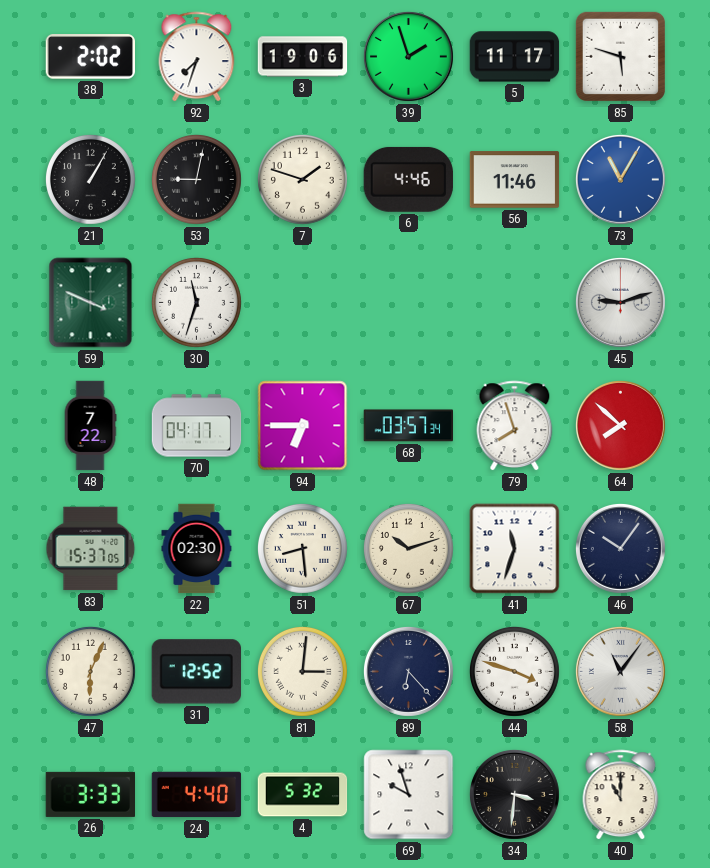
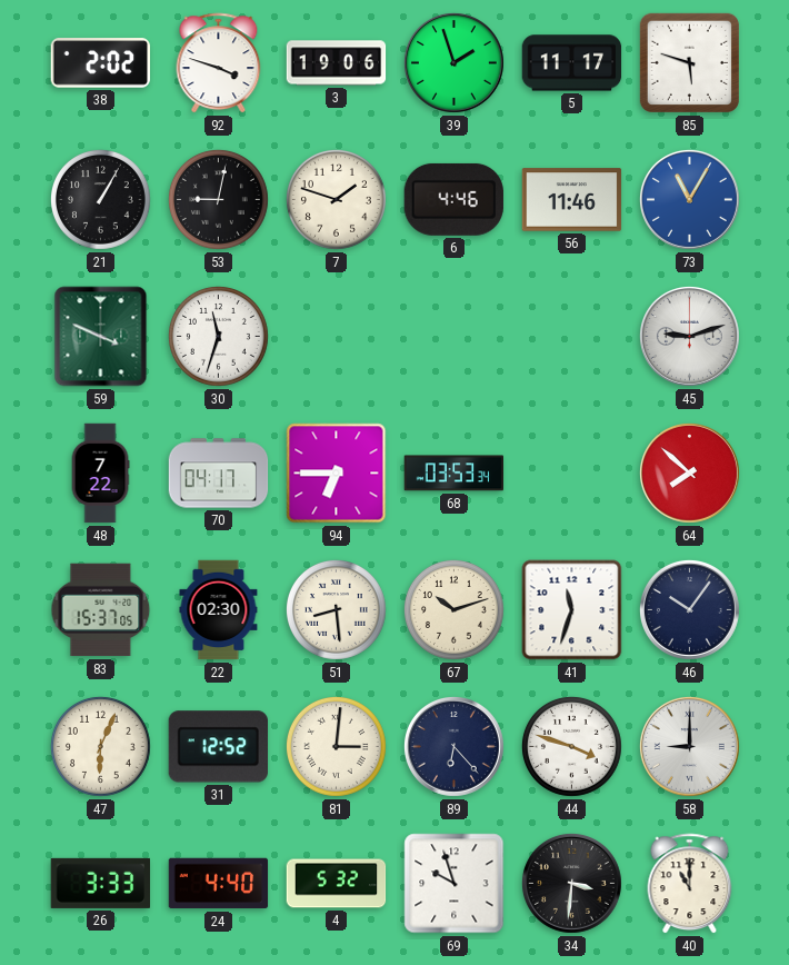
92: 7:33 -> 3:48 (219, 63)
68: 03:57 -> 03:53 (453, 474)
79: 7:57 -> none (515, 426)
58: 11:06 -> 9:00 (689, 746)
